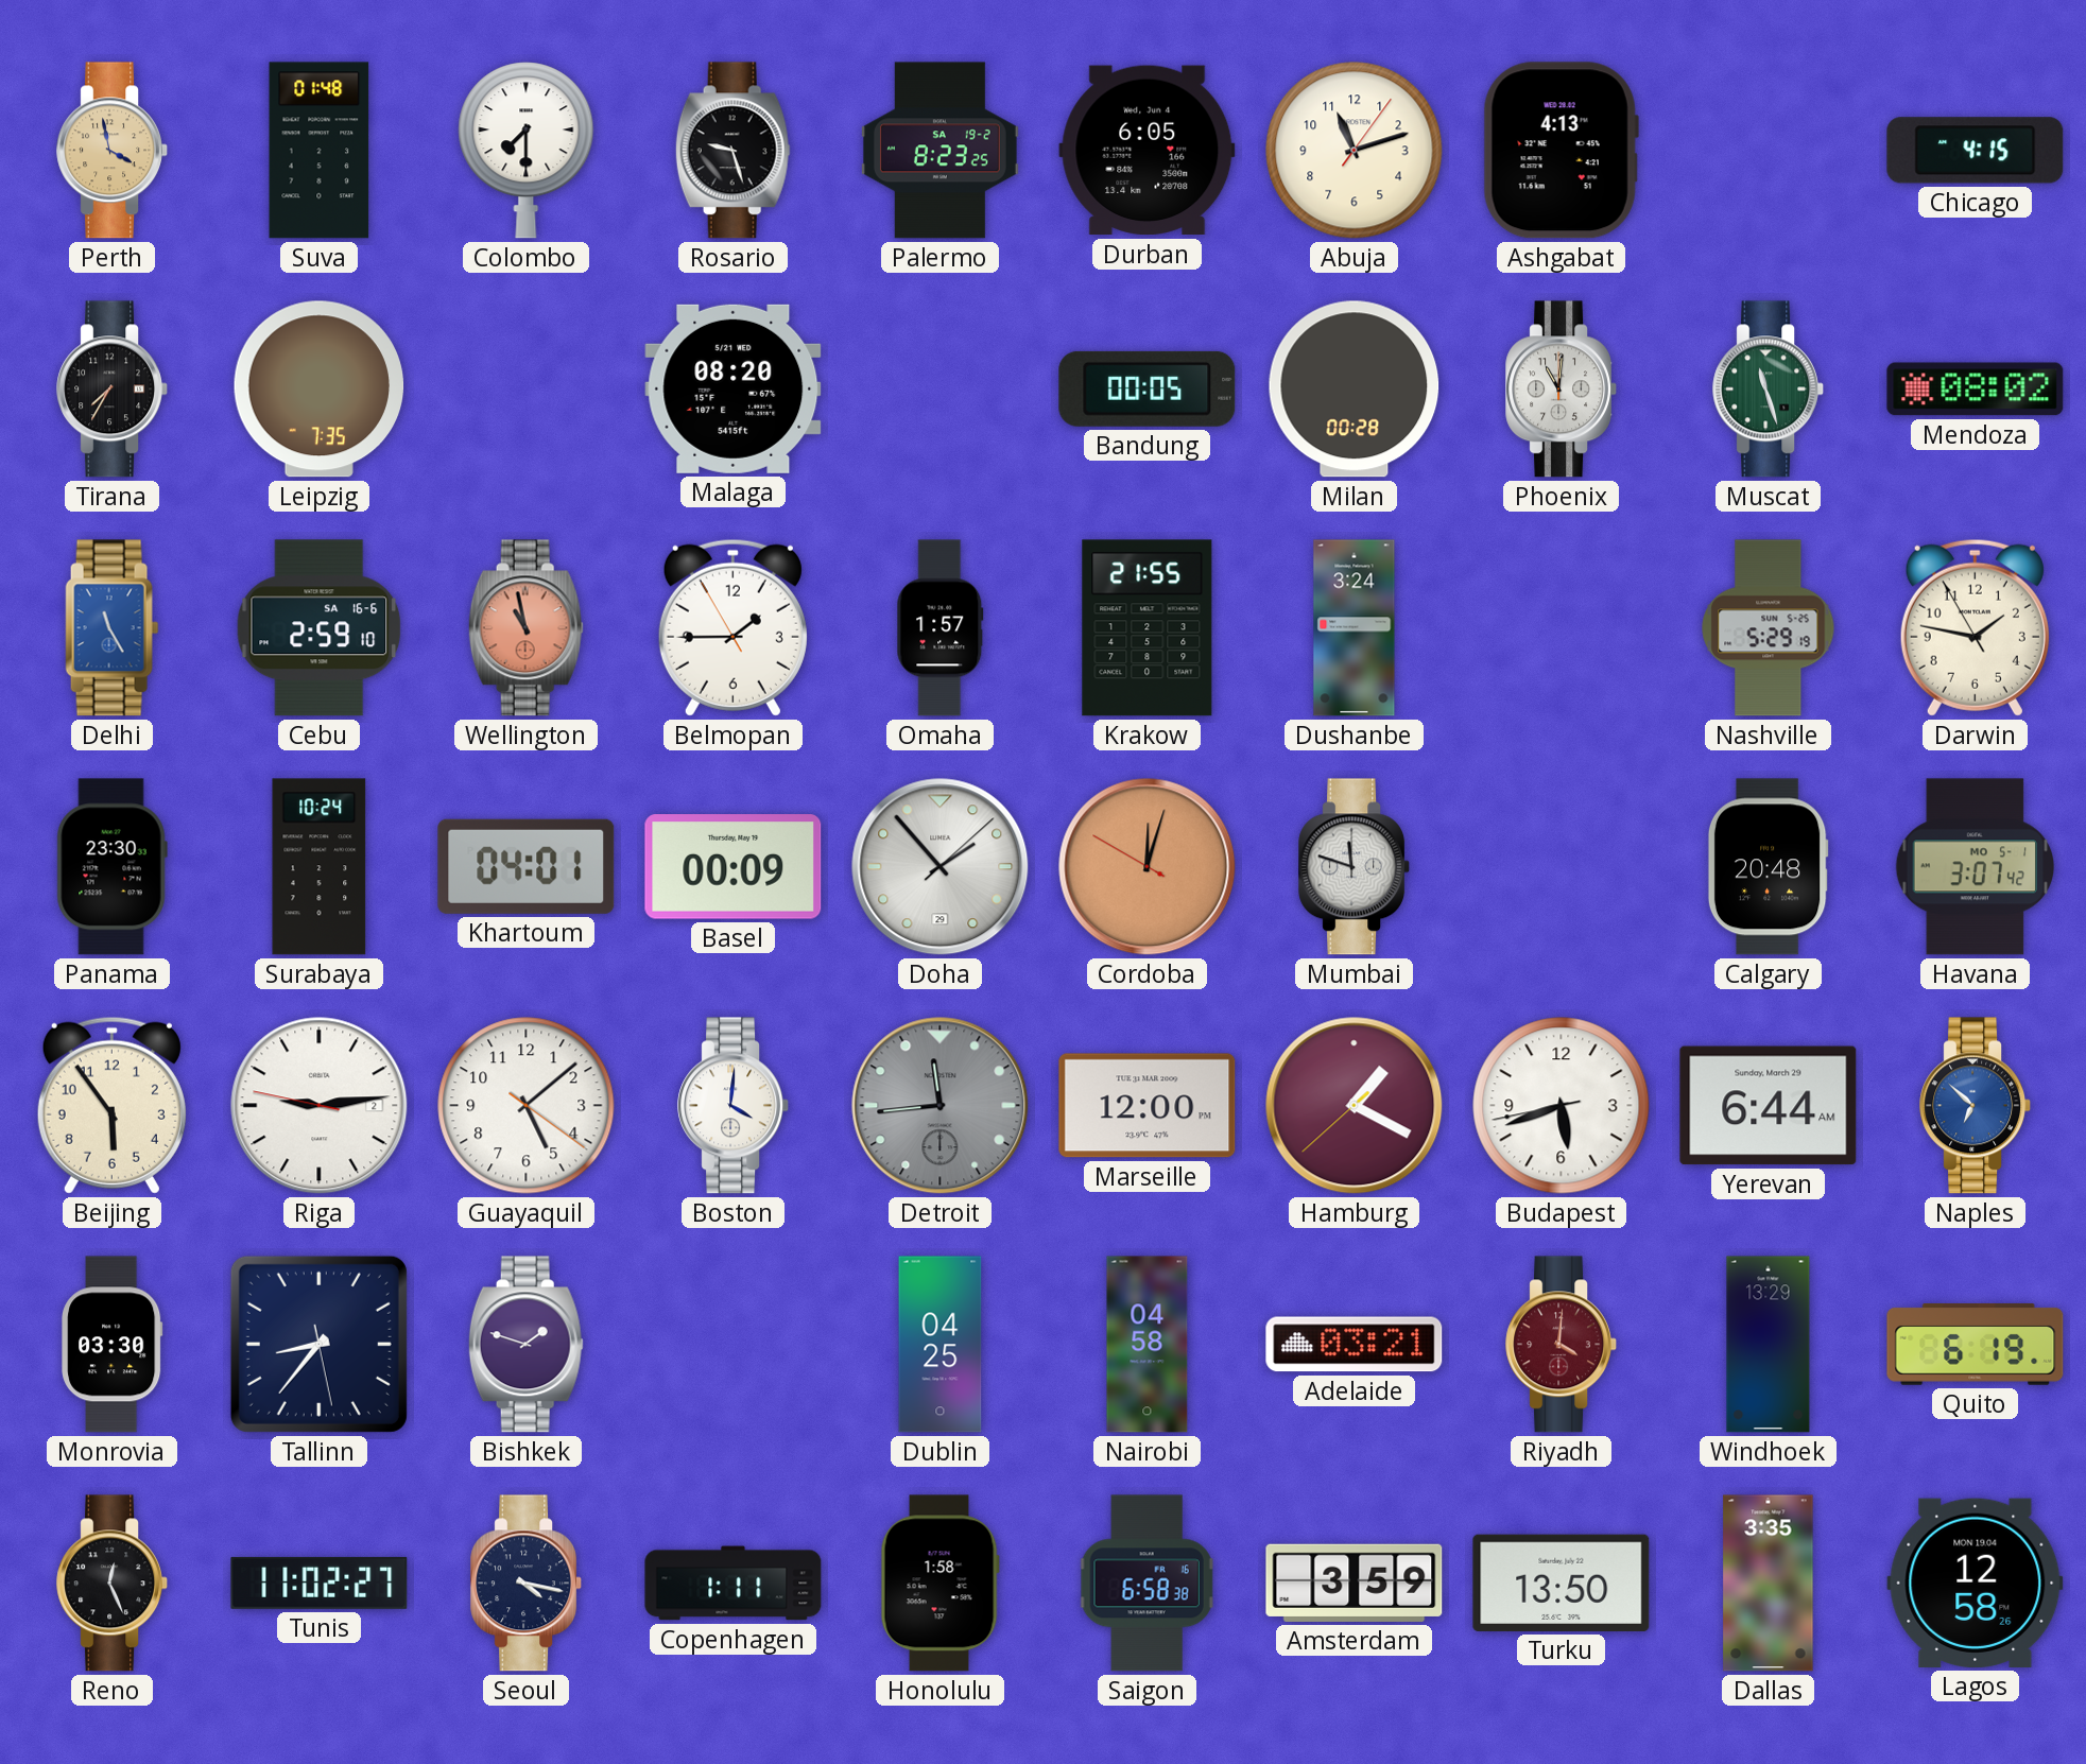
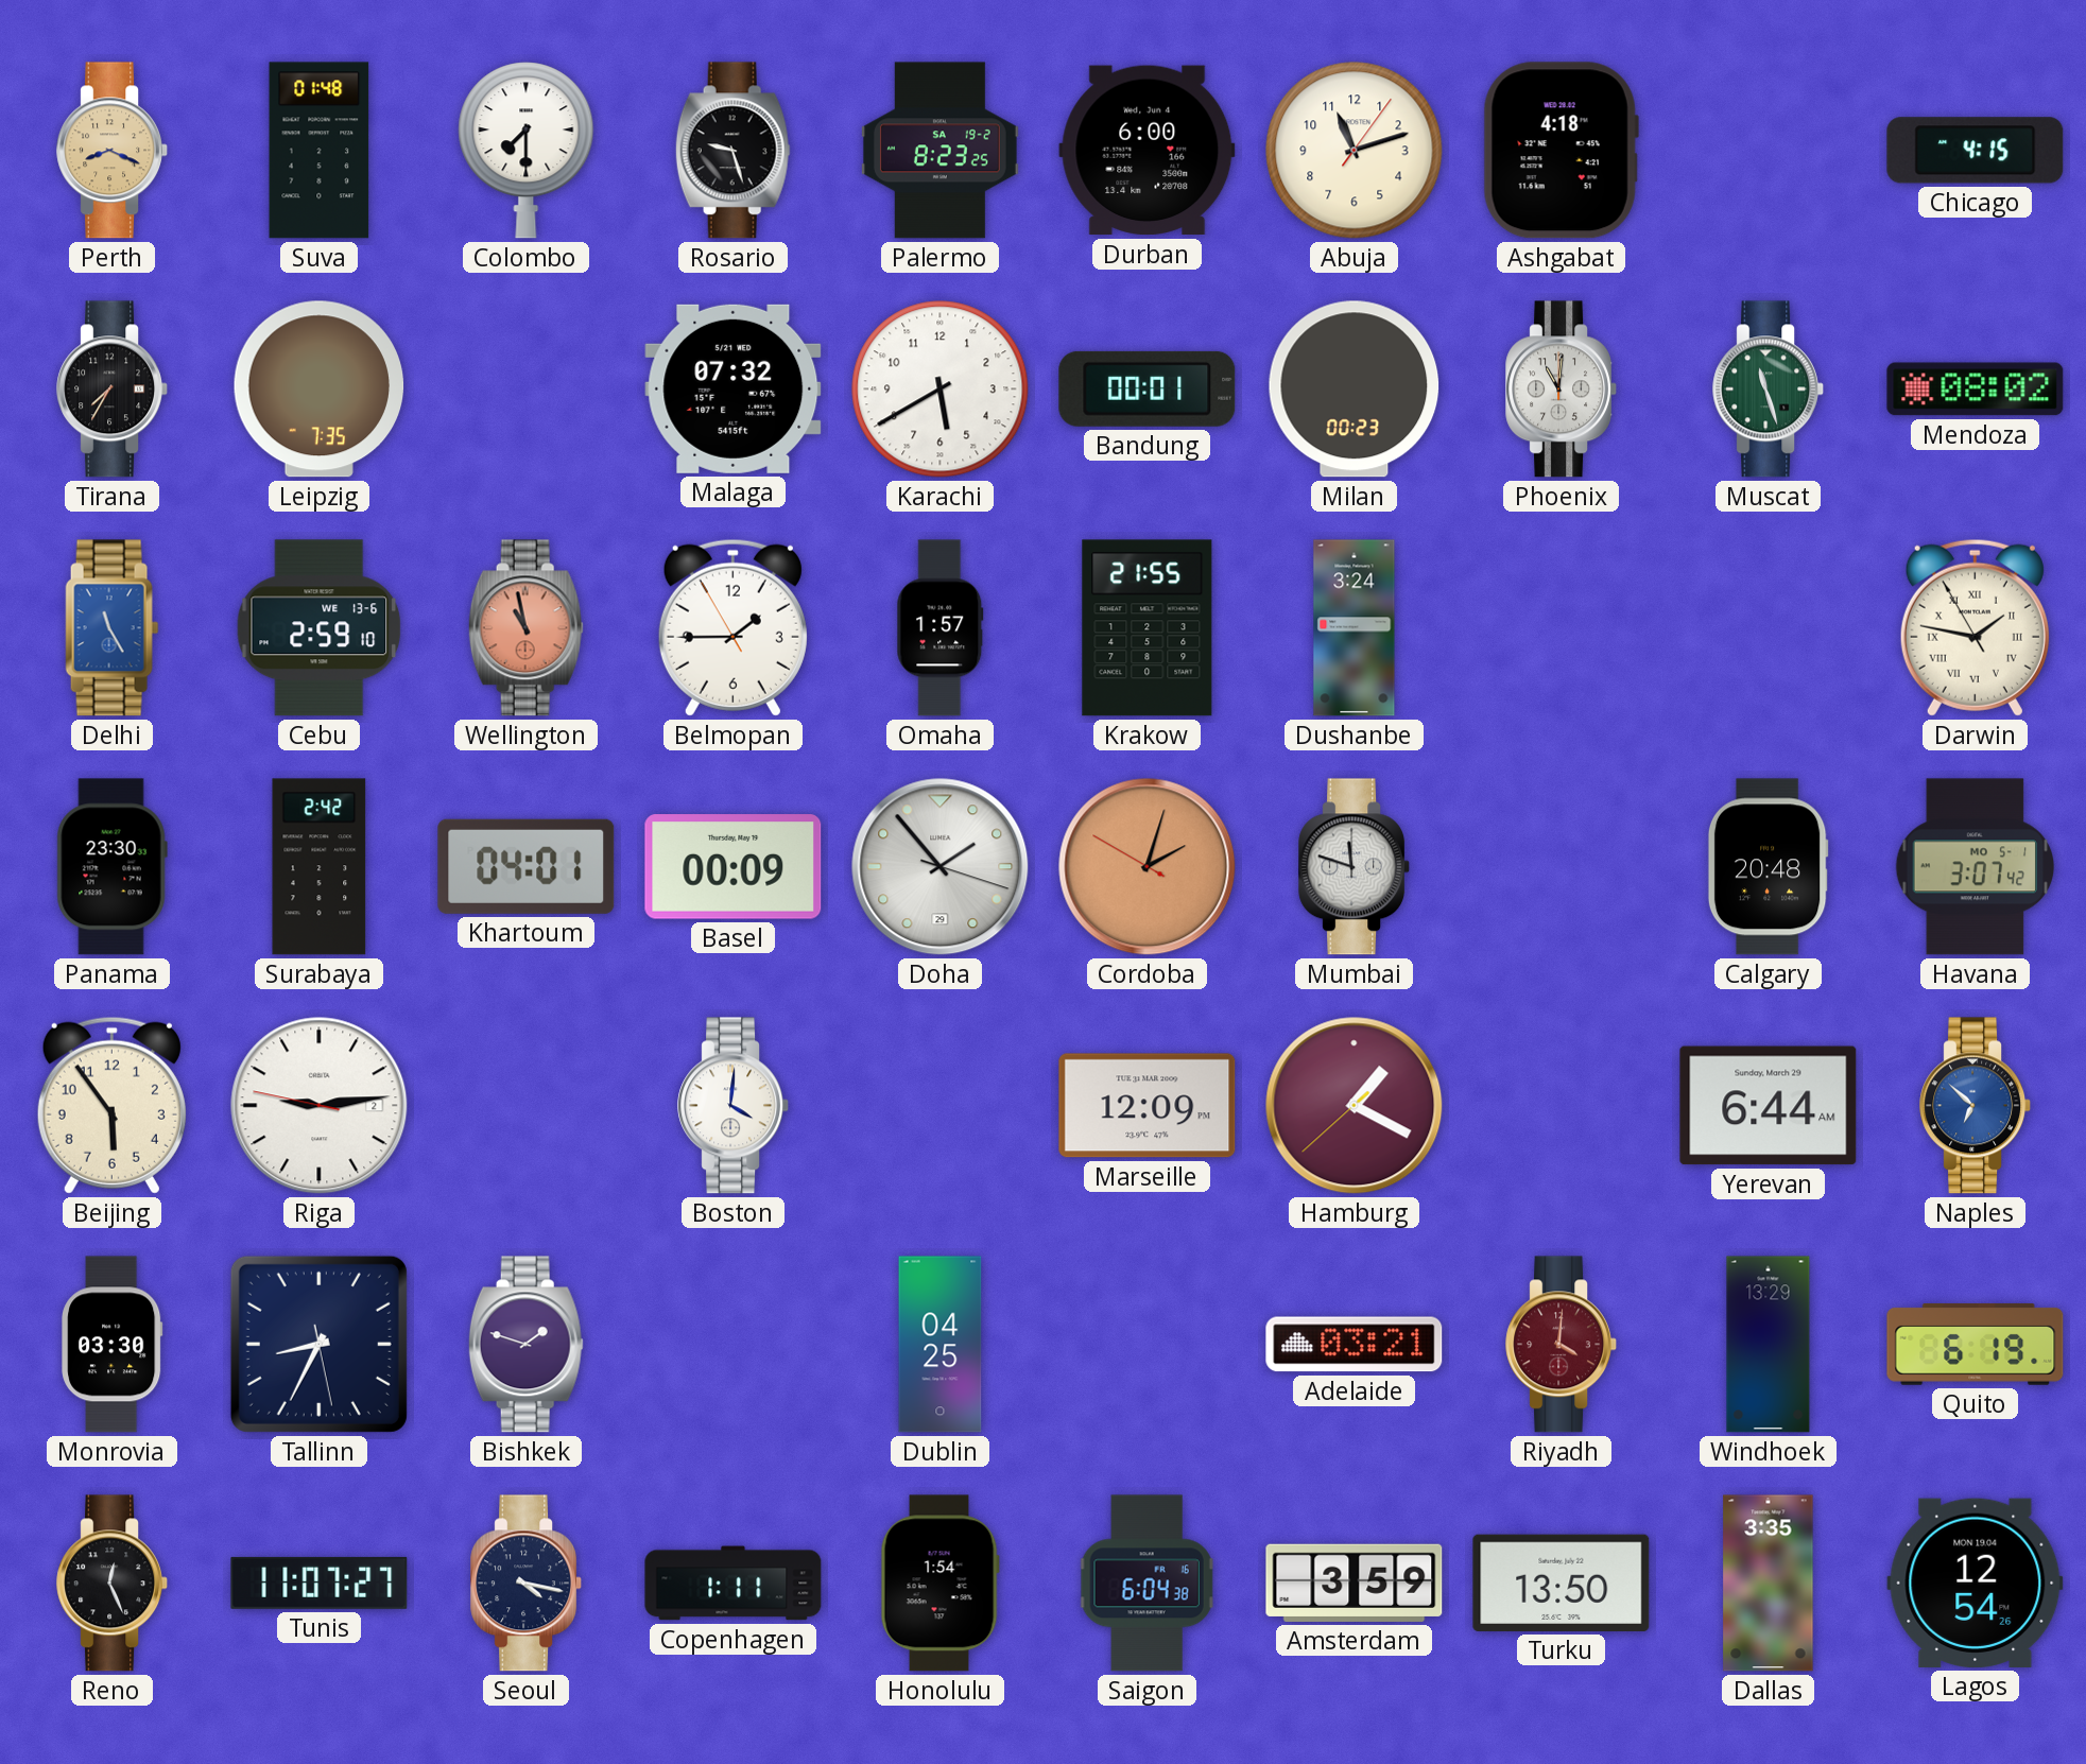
Perth: 3:58 -> 8:19 (113, 151)
Durban: 6:05 -> 6:00 (1148, 151)
Ashgabat: 4:13 -> 4:18 (1561, 151)
Malaga: 08:20 -> 07:32 (734, 388)
Karachi: none -> 5:40 (941, 390)
Bandung: 00:05 -> 00:01 (1148, 388)
Milan: 00:28 -> 00:23 (1355, 390)
Cebu date: SA 16-6 -> WE 13-6 (320, 628)
Nashville: 5:29 -> none (1769, 628)
Darwin numerals: Arabic -> Roman (1975, 627)
Surabaya: 10:24 -> 2:42 (320, 867)
Doha: 1:53:08 -> 1:53:18 (941, 867)
Cordoba: 12:02 -> 2:02 (1148, 867)
Guayaquil: 5:08 -> none (527, 1106)
Detroit: 11:44 -> none (941, 1106)
Marseille: 12:00 -> 12:09 (1148, 1106)
Budapest: 5:41 -> none (1562, 1106)
Tallinn: 8:36 -> 8:34 (318, 1344)
Nairobi: 04:58 -> none (1148, 1345)
Tunis: 11:02 -> 11:07 (320, 1583)
Honolulu: 1:58 -> 1:54 (939, 1584)
Saigon: 6:58 -> 6:04 (1147, 1584)
Lagos: 12:58 -> 12:54 (1976, 1583)
